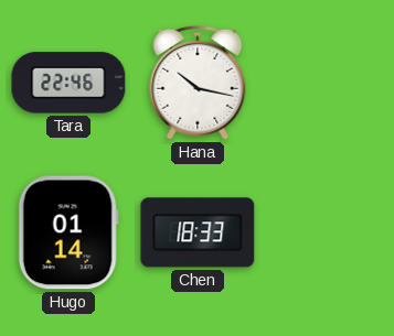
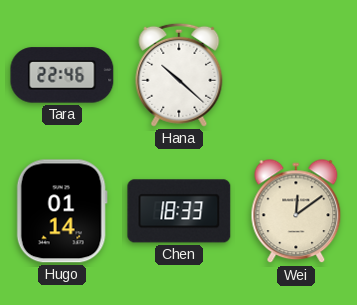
Hana: 10:17 -> 10:22 (179, 75)
Wei: none -> 12:09 (296, 212)
